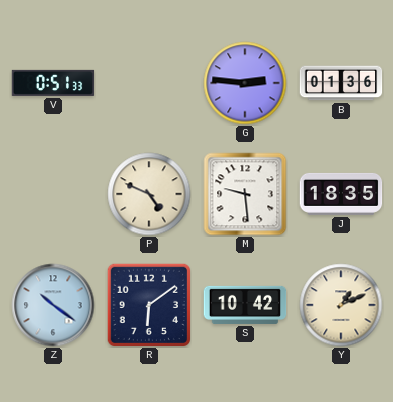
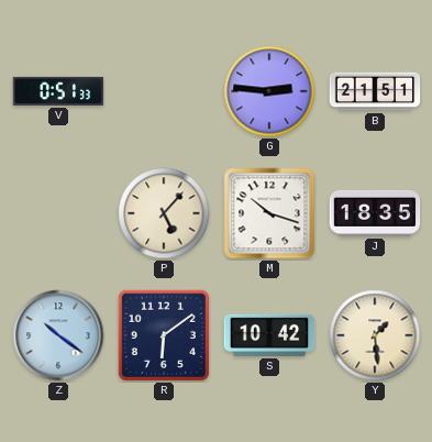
B: 01:36 -> 21:51 (375, 91)
P: 4:49 -> 5:07 (164, 213)
M: 9:29 -> 10:18 (269, 213)
Y: 1:11 -> 1:29 (375, 335)
